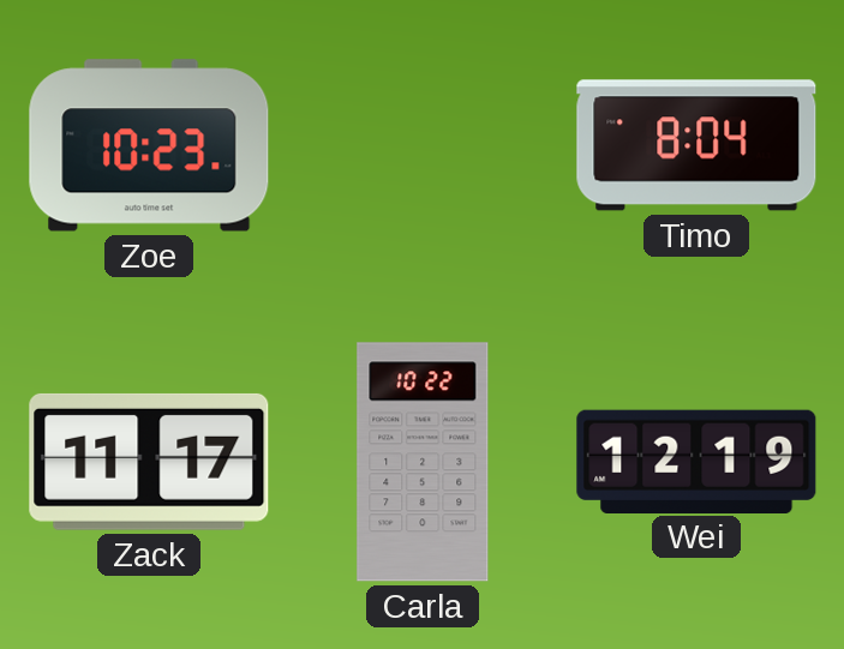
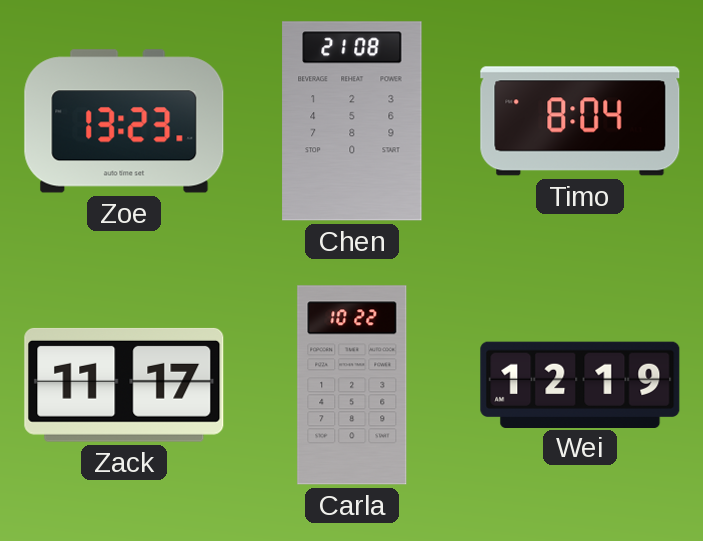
Zoe: 10:23 -> 13:23 (124, 121)
Chen: none -> 21:08 (352, 121)
